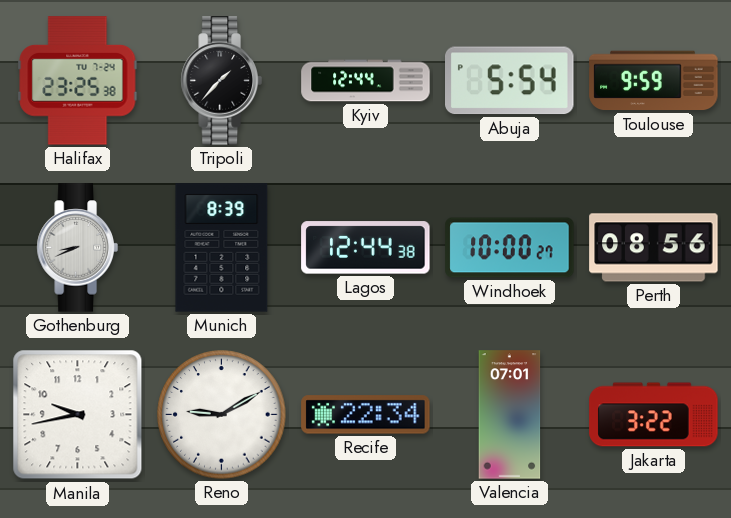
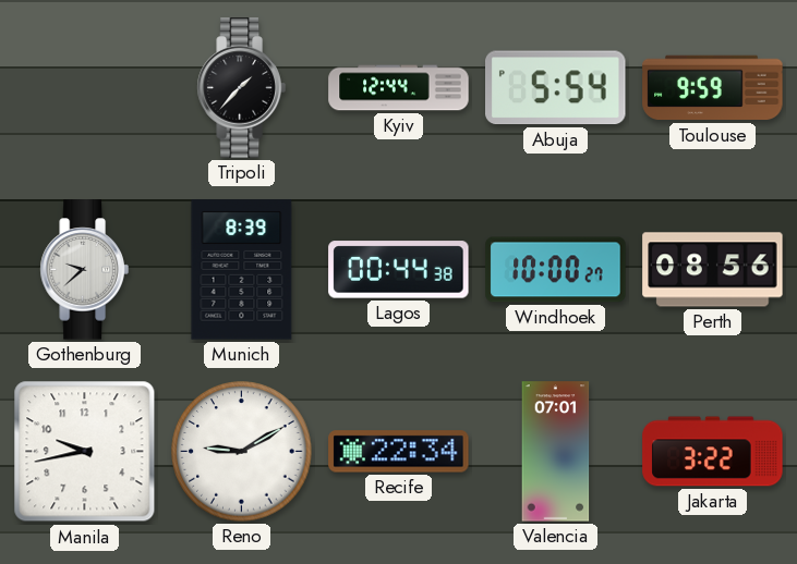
Halifax: 23:25 -> none (78, 81)
Gothenburg: 8:41 -> 9:38 (84, 270)
Lagos: 12:44 -> 00:44 (399, 270)
